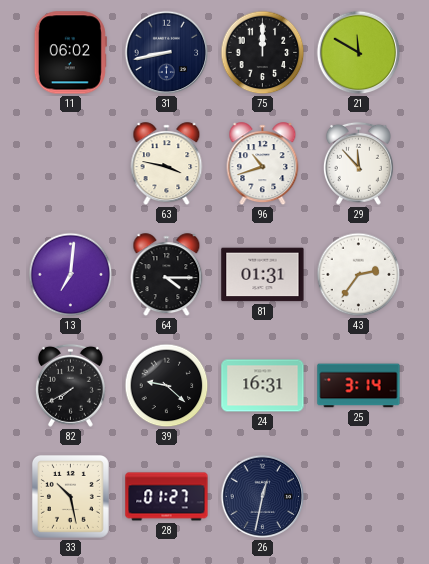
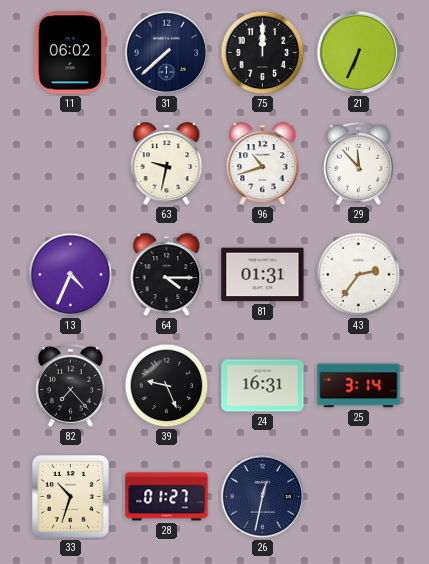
31: 8:43 -> 7:38 (167, 53)
21: 11:50 -> 6:34 (359, 53)
63: 3:47 -> 9:32 (167, 164)
13: 7:01 -> 4:34 (71, 275)
82: 7:40 -> 7:23 (70, 385)
39: 9:22 -> 9:26 (167, 386)
33: 10:28 -> 10:33 (70, 496)
